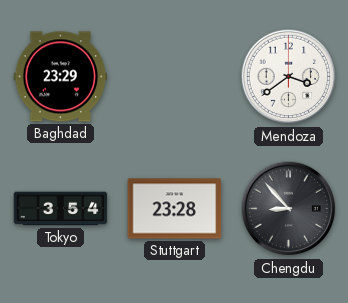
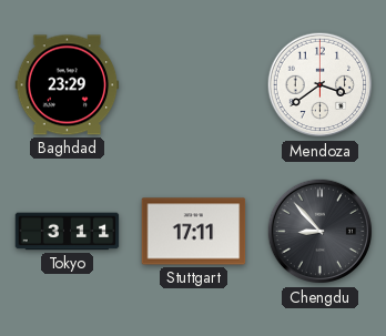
Tokyo: 3:54 -> 3:11 (68, 232)
Stuttgart: 23:28 -> 17:11 (194, 232)
